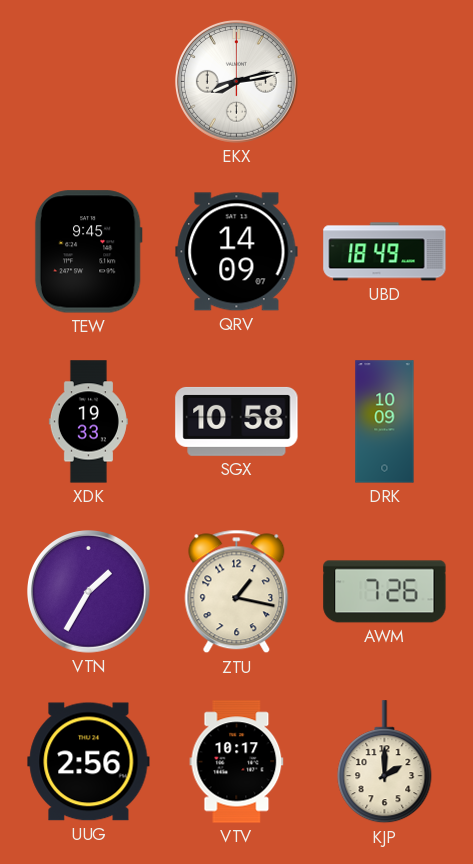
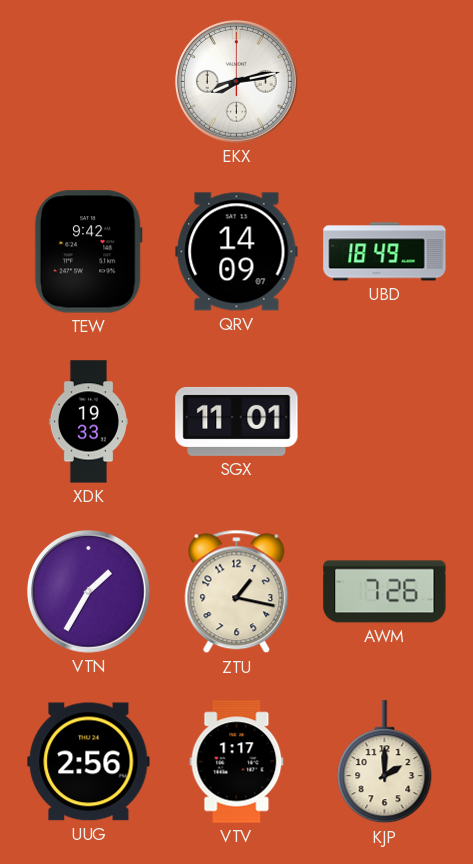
TEW: 9:45 -> 9:42 (88, 252)
SGX: 10:58 -> 11:01 (237, 421)
DRK: 10:09 -> none (385, 422)
VTV: 10:17 -> 1:17 (237, 762)
